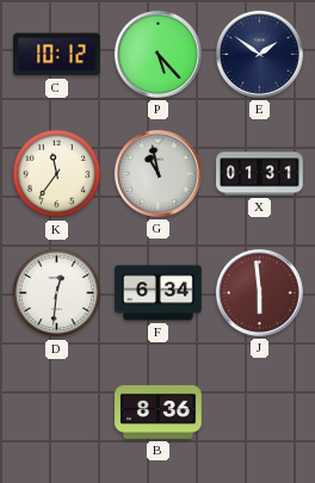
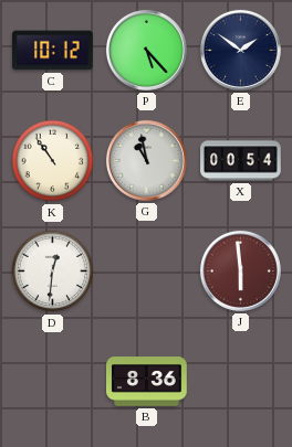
K: 11:36 -> 10:54 (53, 161)
X: 01:31 -> 00:54 (241, 161)
F: 6:34 -> none (159, 293)
